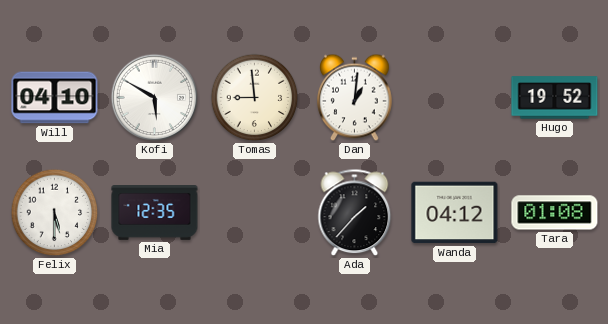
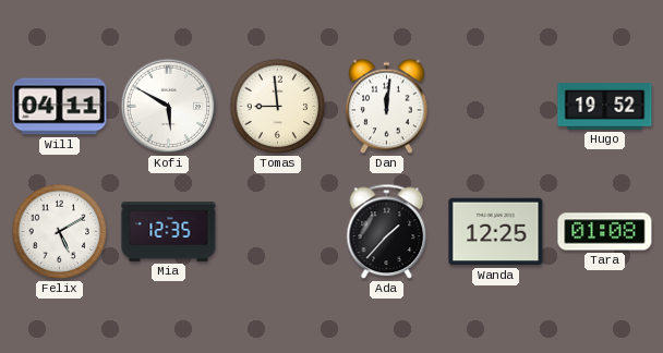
Will: 04:10 -> 04:11 (60, 107)
Dan: 1:01 -> 12:01 (387, 107)
Felix: 5:30 -> 5:10 (60, 232)
Wanda: 04:12 -> 12:25 (496, 232)
